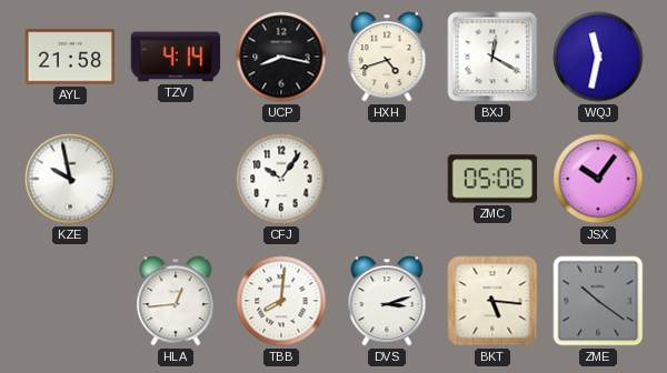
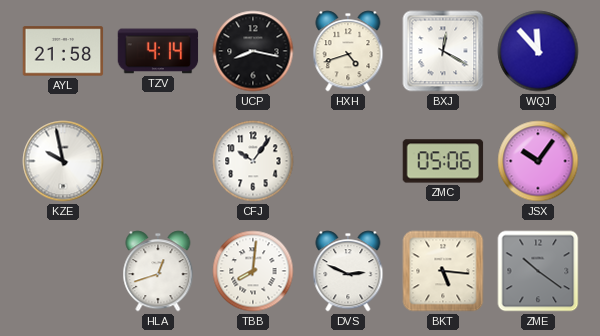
WQJ: 11:32 -> 11:53 (538, 51)
HLA: 12:44 -> 12:42 (158, 271)
DVS: 3:12 -> 2:49 (348, 271)
